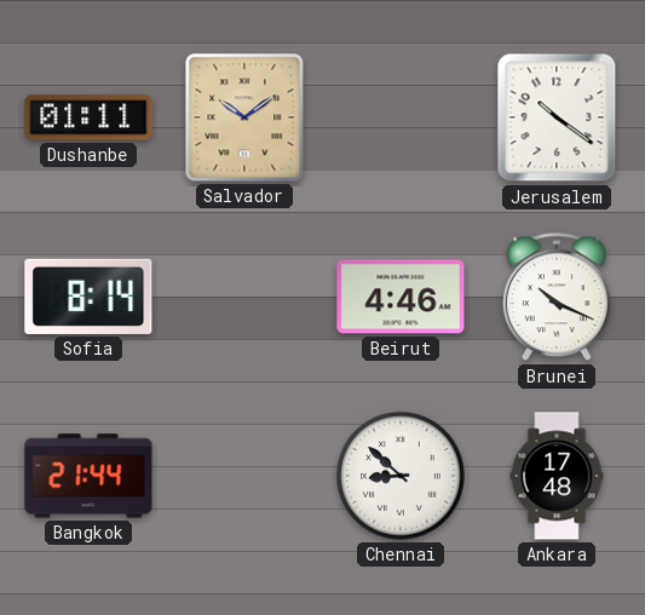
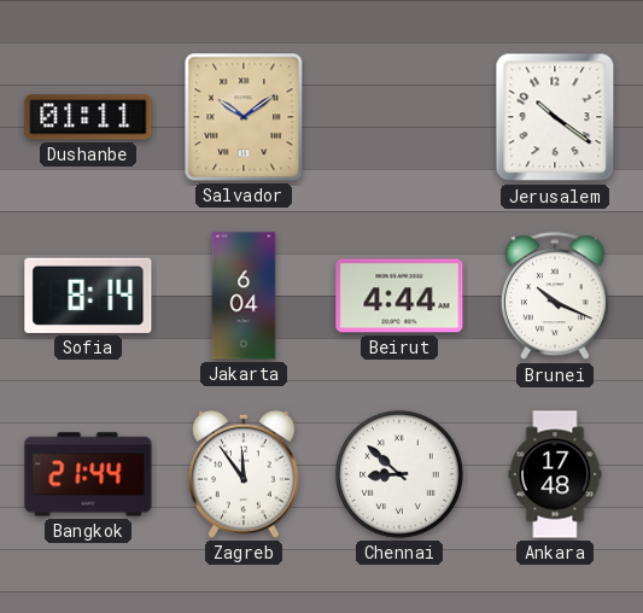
Jakarta: none -> 6:04 (244, 296)
Beirut: 4:46 -> 4:44 (399, 296)
Zagreb: none -> 11:54 (244, 474)
